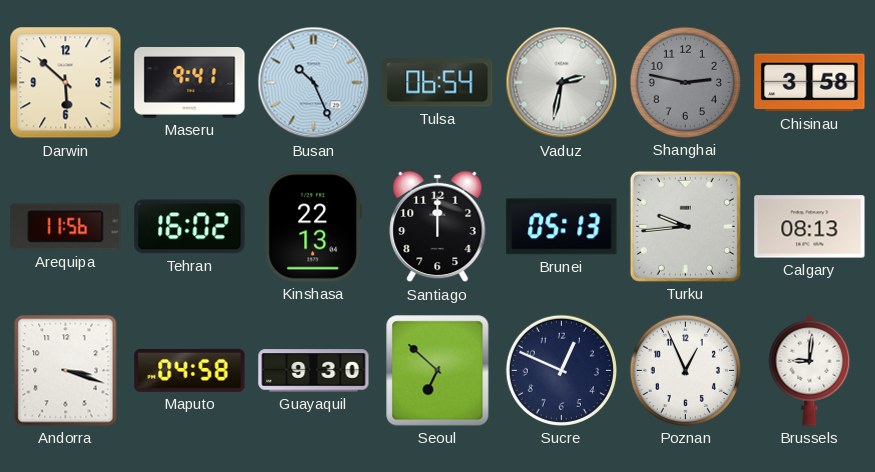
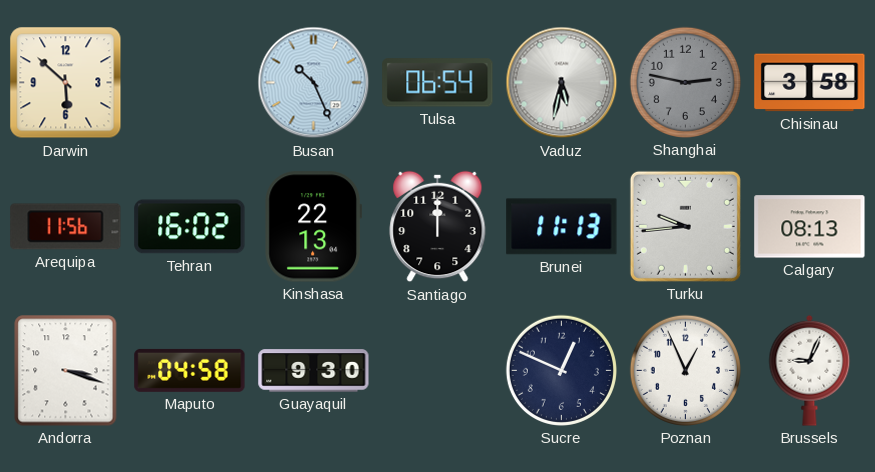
Maseru: 9:41 -> none (190, 83)
Vaduz: 2:32 -> 5:32 (562, 83)
Brunei: 05:13 -> 11:13 (562, 227)
Seoul: 6:52 -> none (438, 371)
Brussels: 9:01 -> 9:04 (810, 370)
